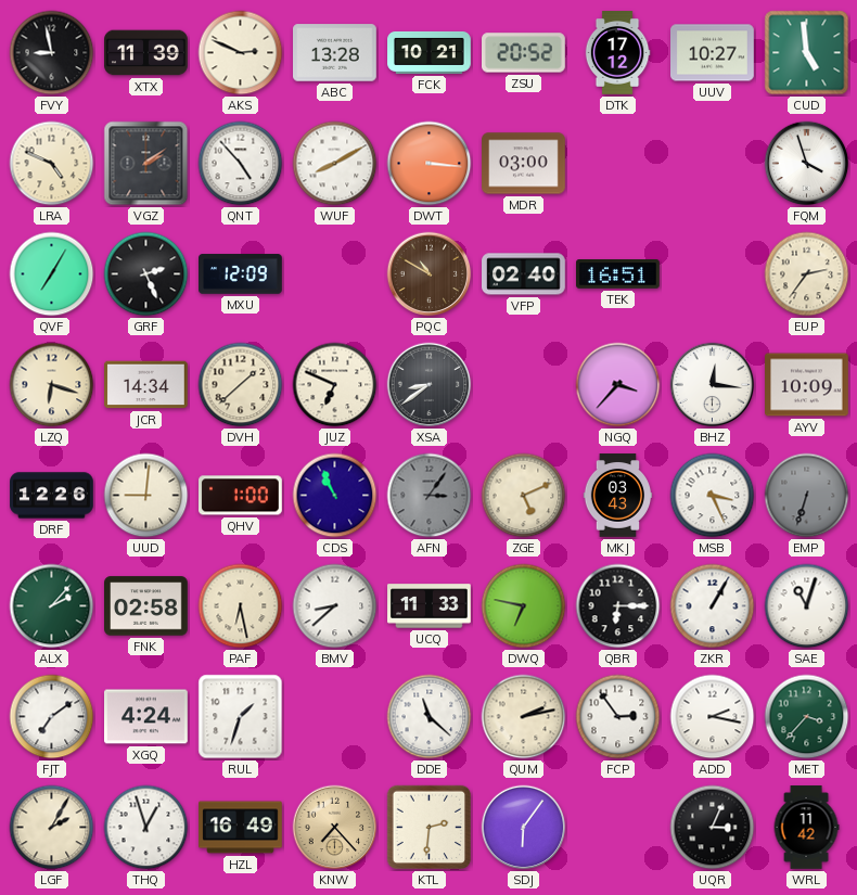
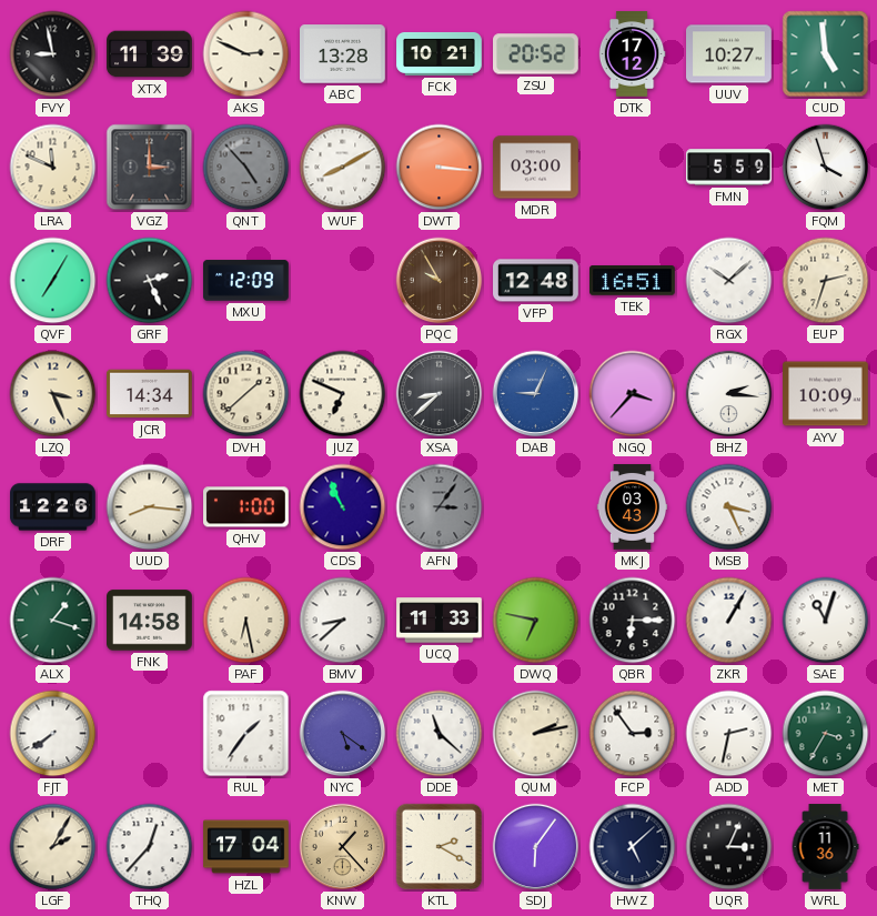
LRA: 4:49 -> 11:49 (53, 168)
VGZ: 2:09 -> 3:00 (150, 168)
QNT dial: white -> grey (246, 168)
FMN: none -> 5:59 (729, 168)
PQC: 10:50 -> 9:55 (440, 281)
VFP: 02:40 -> 12:48 (536, 281)
RGX: none -> 10:08 (729, 281)
EUP: 2:36 -> 2:33 (826, 281)
LZQ: 6:18 -> 3:26 (53, 394)
XSA: 8:39 -> 8:38 (440, 394)
DAB: none -> 9:04 (536, 394)
BHZ: 12:16 -> 2:16 (729, 394)
UUD: 9:01 -> 8:16 (150, 507)
ZGE: 5:11 -> none (524, 496)
EMP: 6:33 -> none (807, 496)
ALX: 2:07 -> 1:18 (53, 621)
FNK: 02:58 -> 14:58 (150, 621)
FJT: 7:09 -> 7:39 (53, 734)
XGQ: 4:24 -> none (146, 717)
RUL: 1:33 -> 1:36 (246, 734)
NYC: none -> 5:21 (343, 734)
ADD: 2:17 -> 2:32 (729, 734)
MET: 3:37 -> 3:35 (826, 734)
THQ: 12:57 -> 12:37 (150, 847)
HZL: 16:49 -> 17:04 (246, 847)
KNW: 7:23 -> 1:23 (343, 847)
KTL: 2:31 -> 2:20 (440, 847)
HWZ: none -> 5:08 (633, 847)
WRL: 11:42 -> 11:36 (825, 847)
